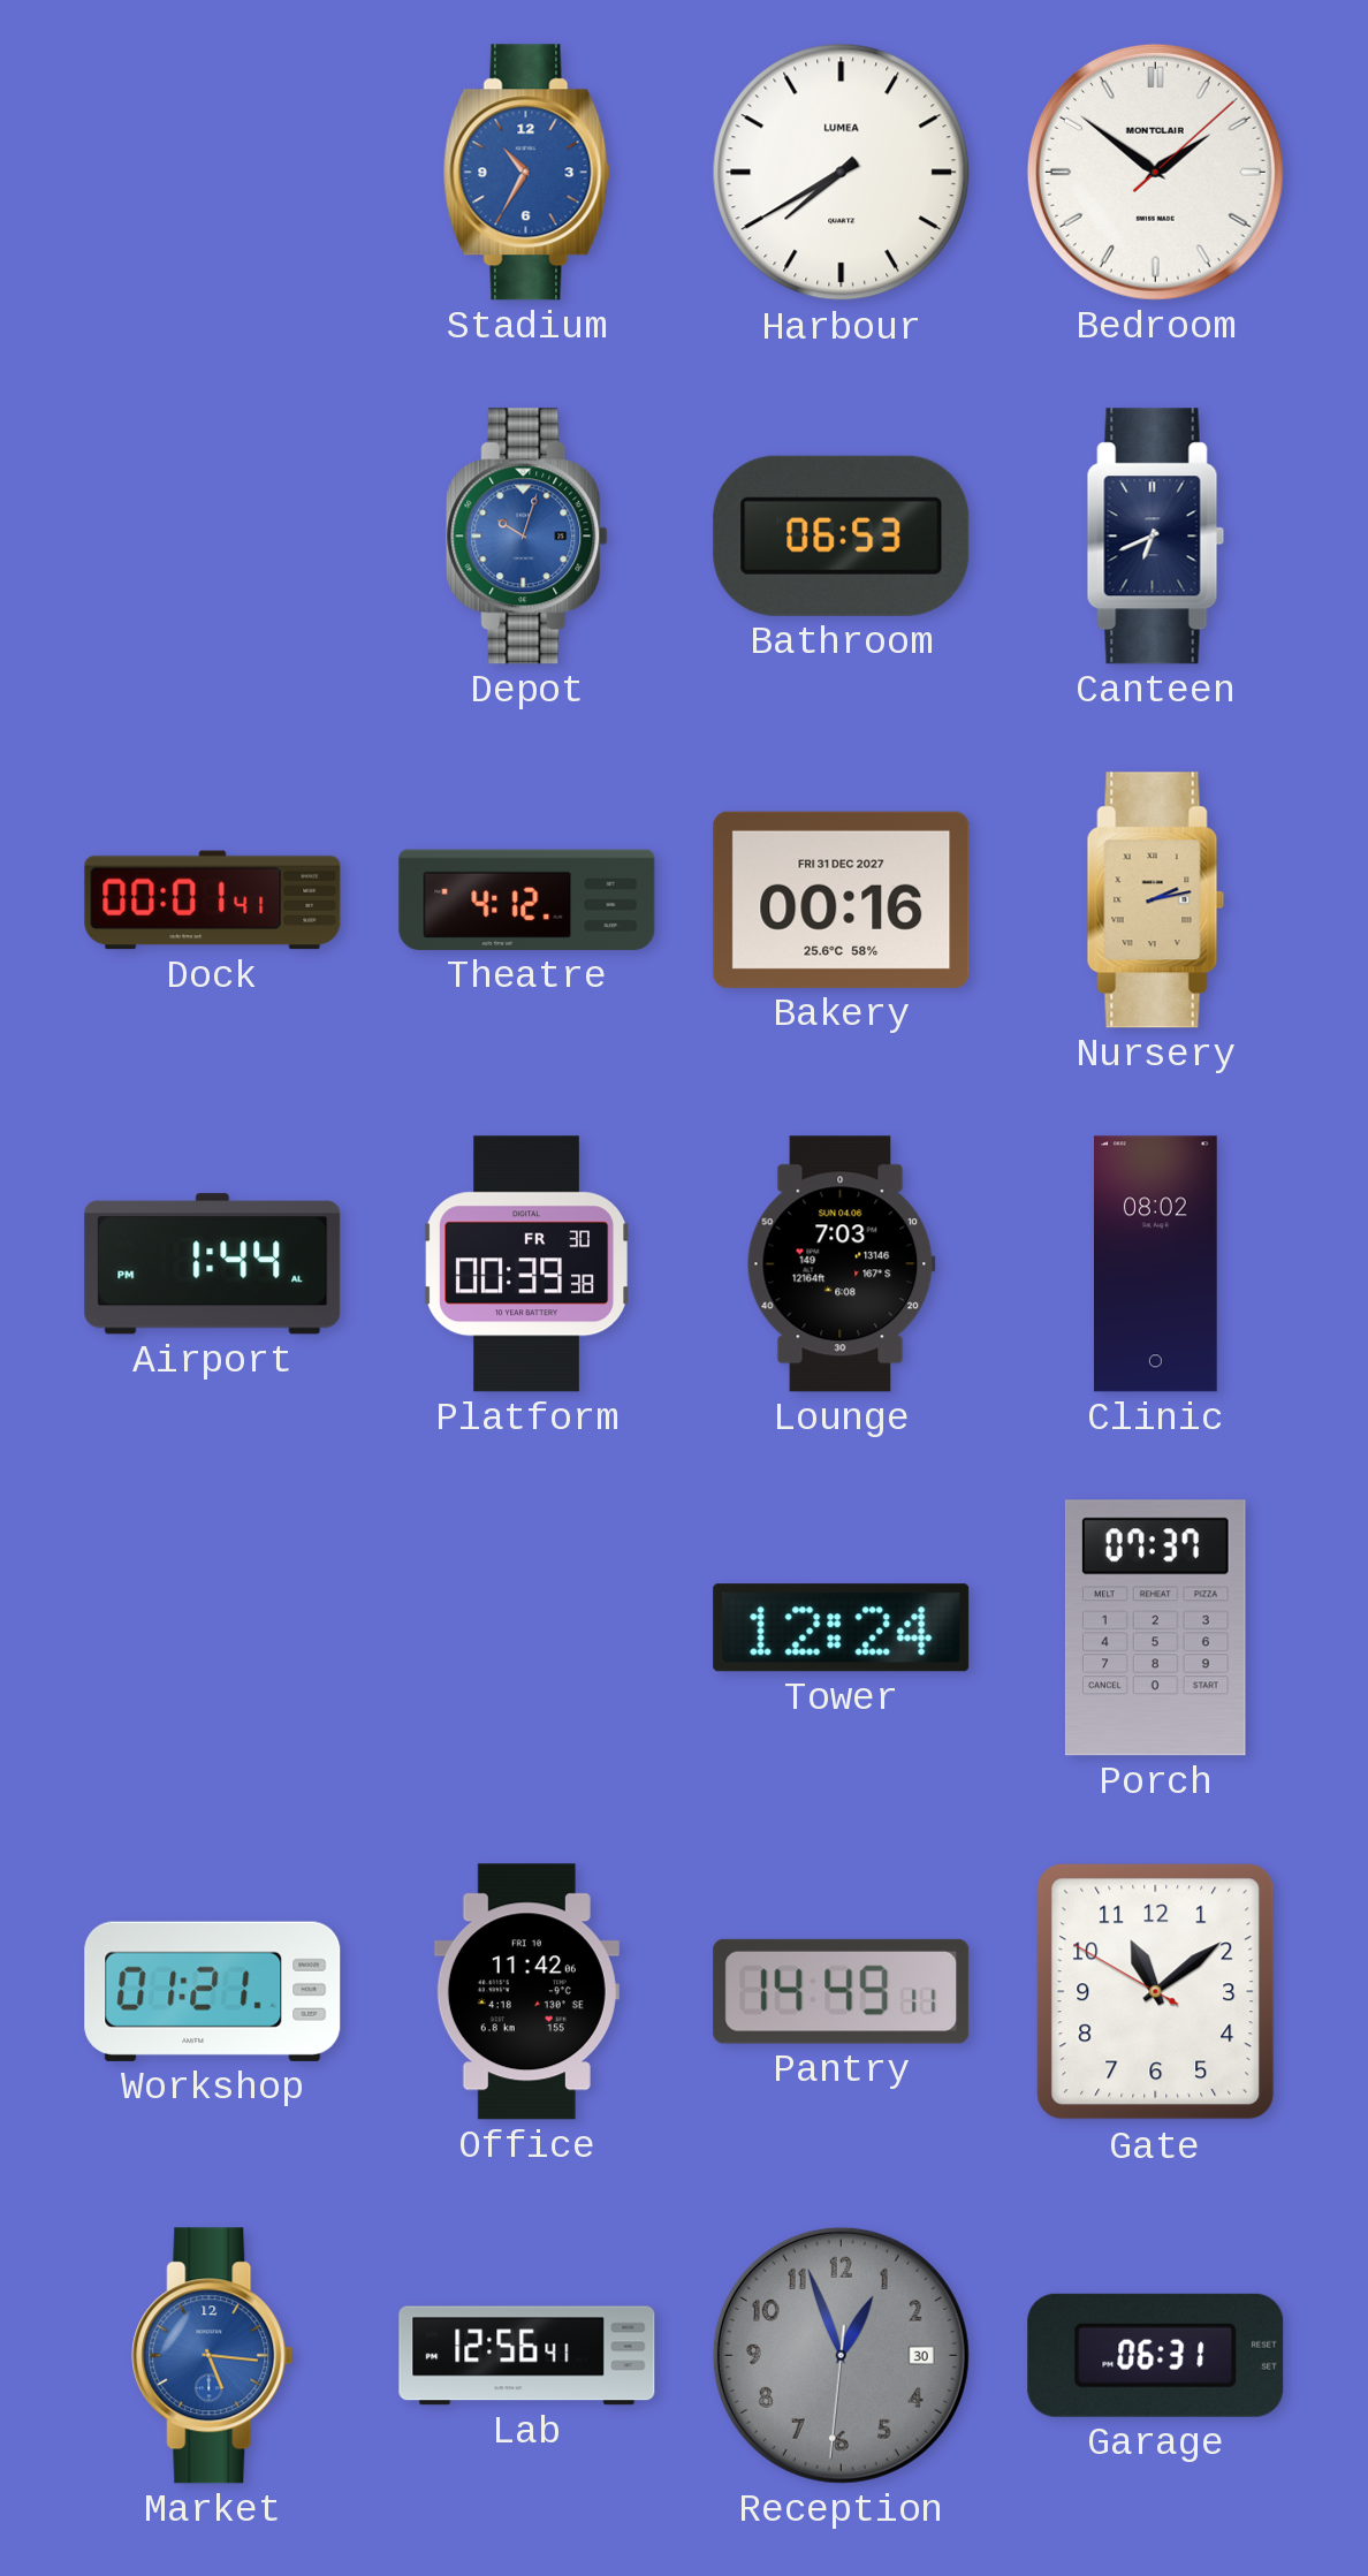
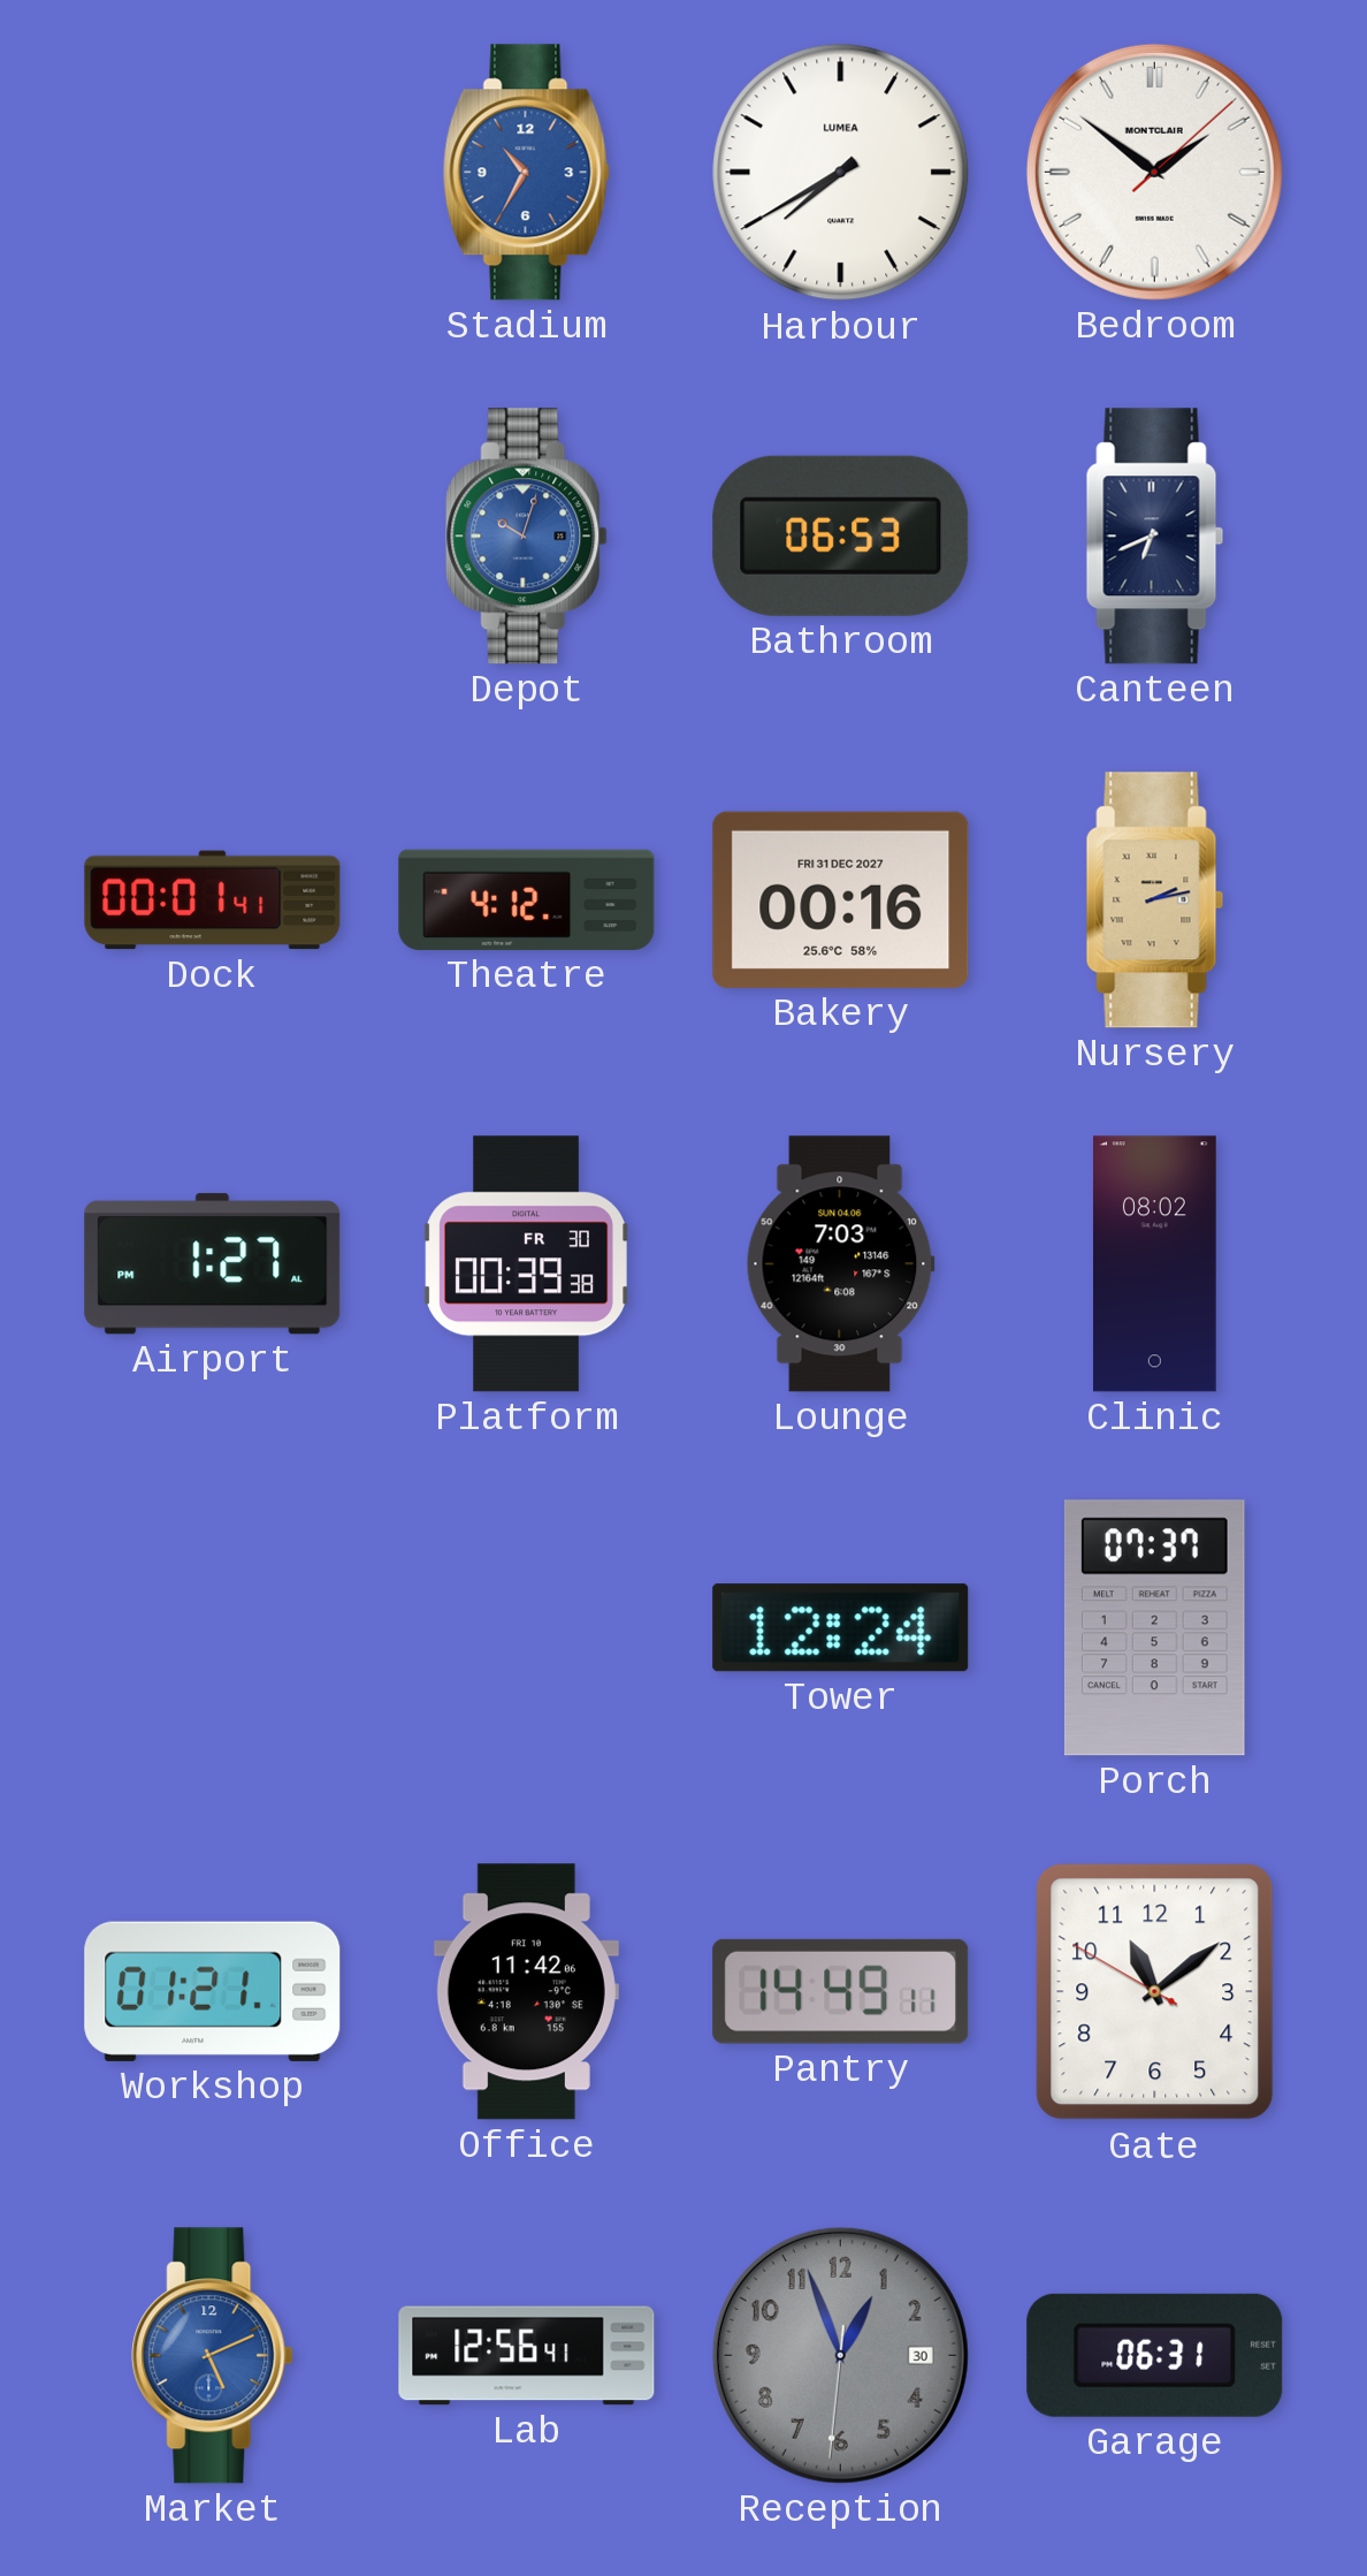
Airport: 1:44 -> 1:27 (213, 1264)
Market: 5:16 -> 5:11 (213, 2356)
